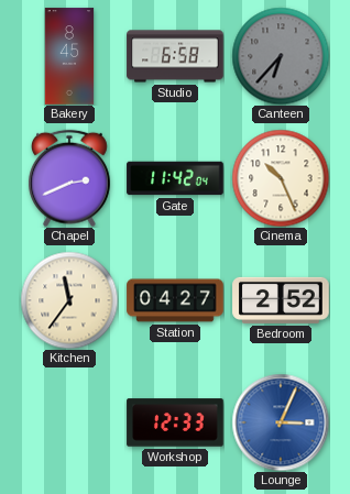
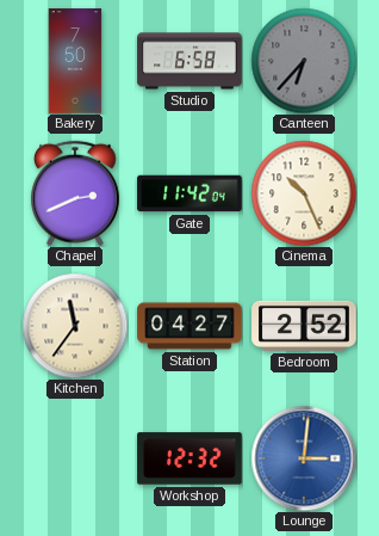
Bakery: 8:45 -> 7:50 (75, 61)
Workshop: 12:33 -> 12:32 (189, 458)
Lounge: 3:04 -> 3:01 (304, 458)
